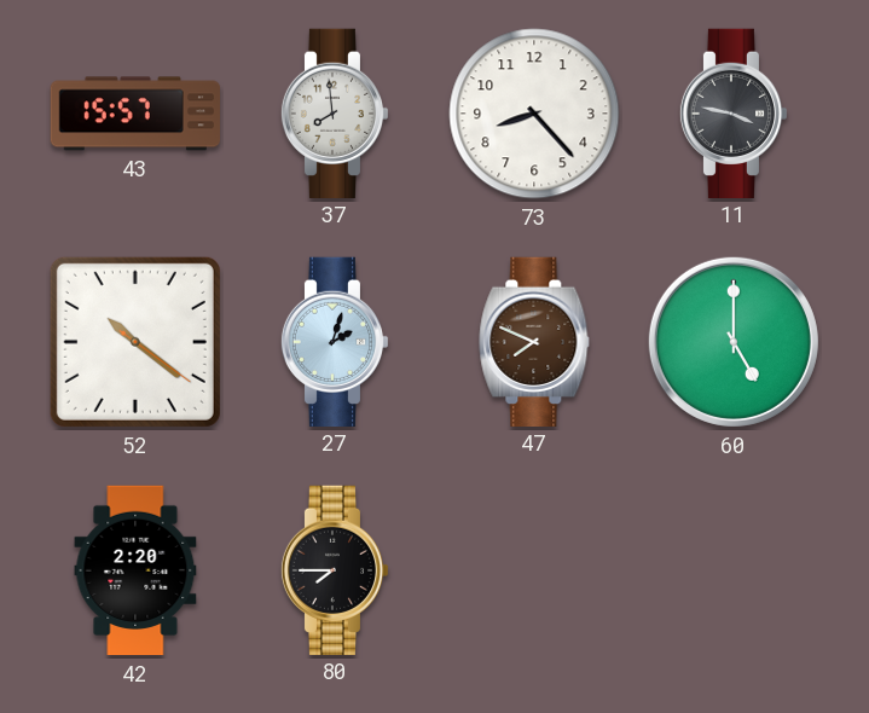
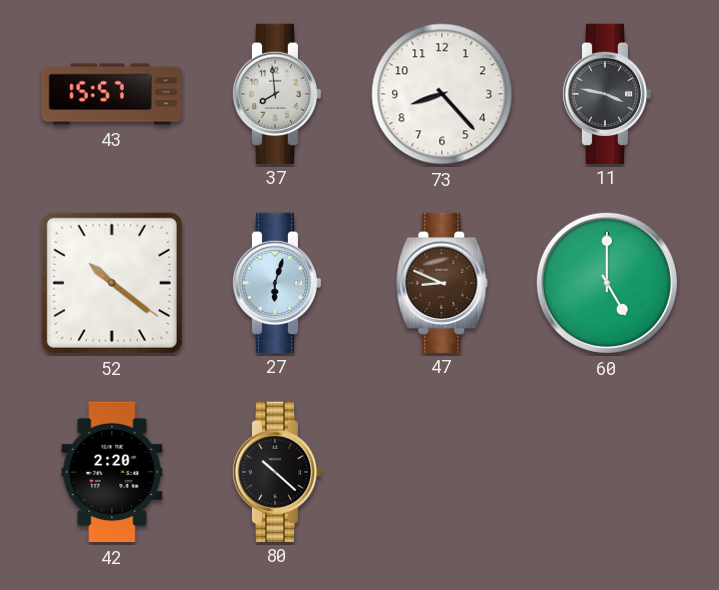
27: 2:03 -> 6:03 (277, 282)
47: 7:49 -> 8:49 (442, 282)
80: 7:45 -> 10:22 (277, 471)
